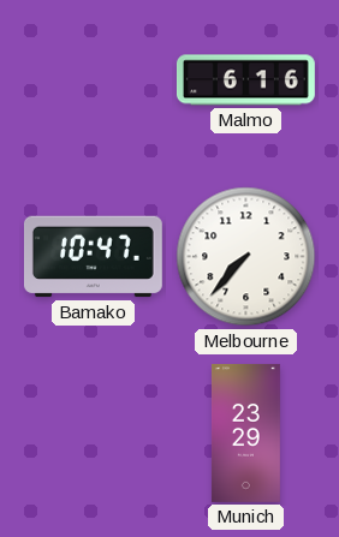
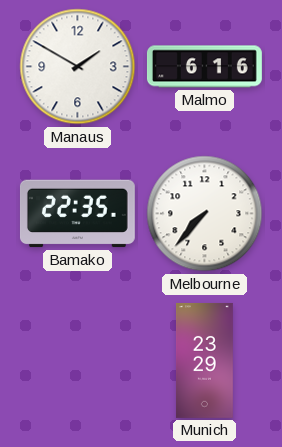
Manaus: none -> 1:50 (78, 67)
Bamako: 10:47 -> 22:35 (77, 214)
